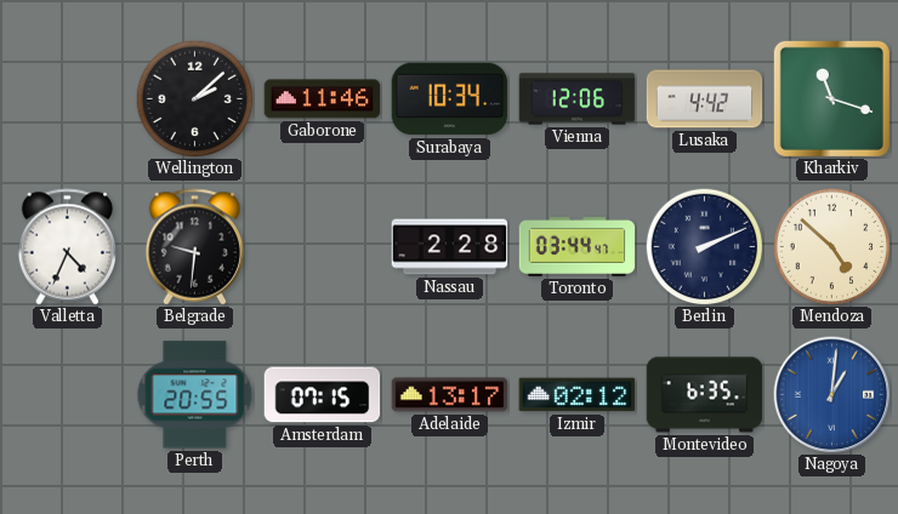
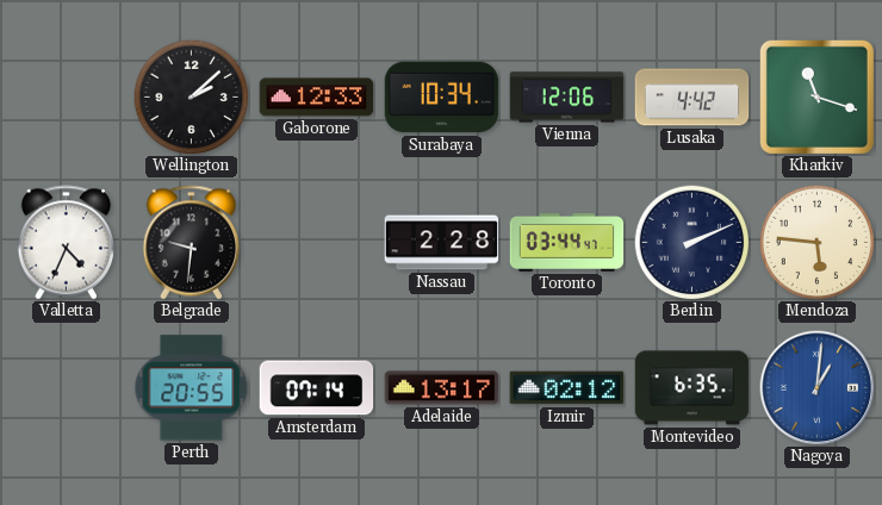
Gaborone: 11:46 -> 12:33 (317, 98)
Mendoza: 4:52 -> 5:46 (816, 242)
Amsterdam: 07:15 -> 07:14 (317, 388)
